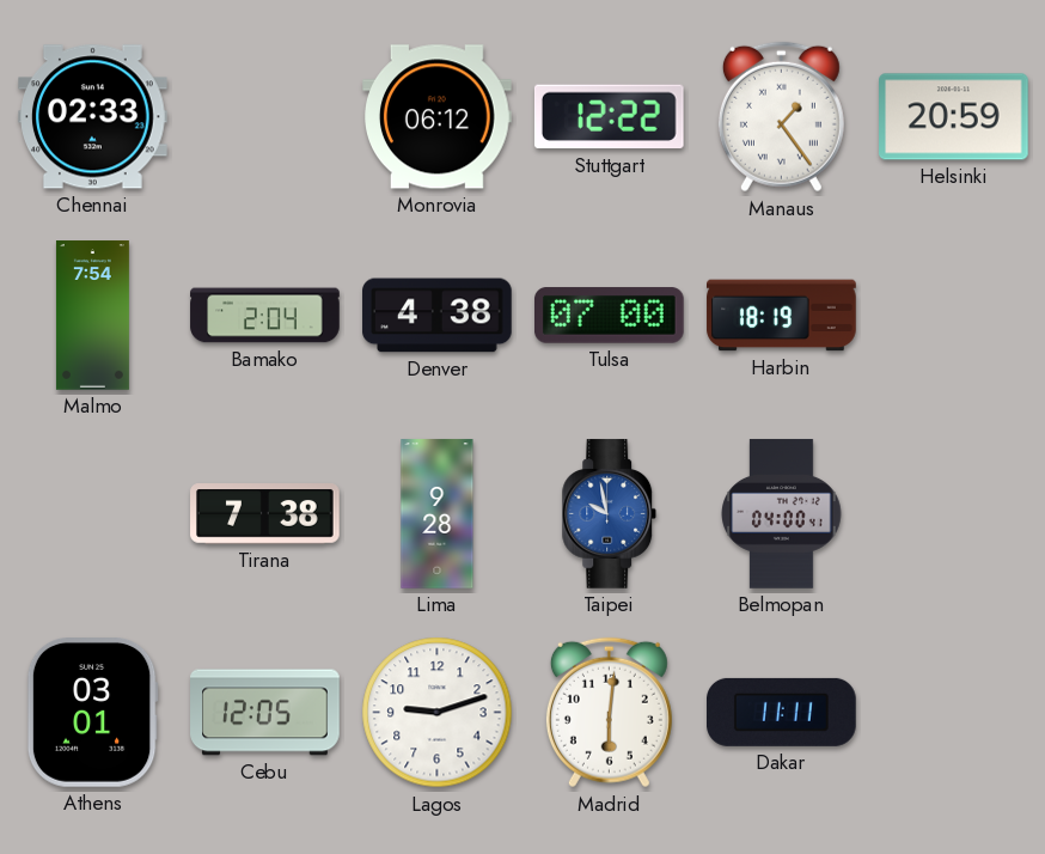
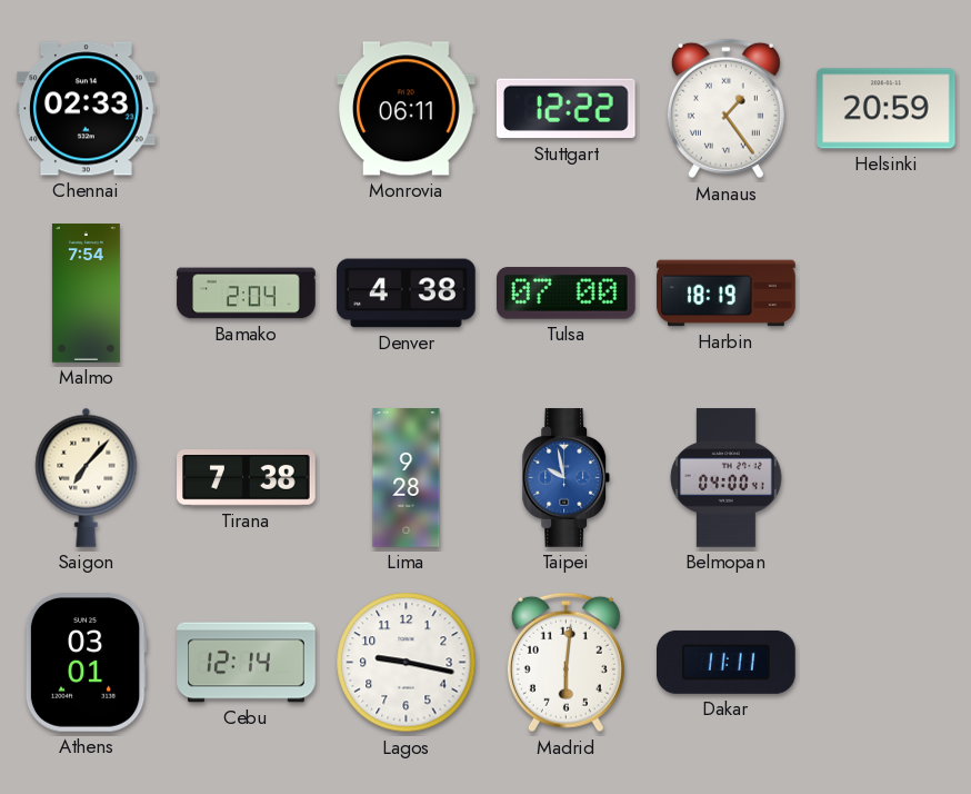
Monrovia: 06:12 -> 06:11 (407, 109)
Saigon: none -> 7:07 (87, 477)
Cebu: 12:05 -> 12:14 (247, 663)
Lagos: 9:12 -> 9:17 (407, 663)
